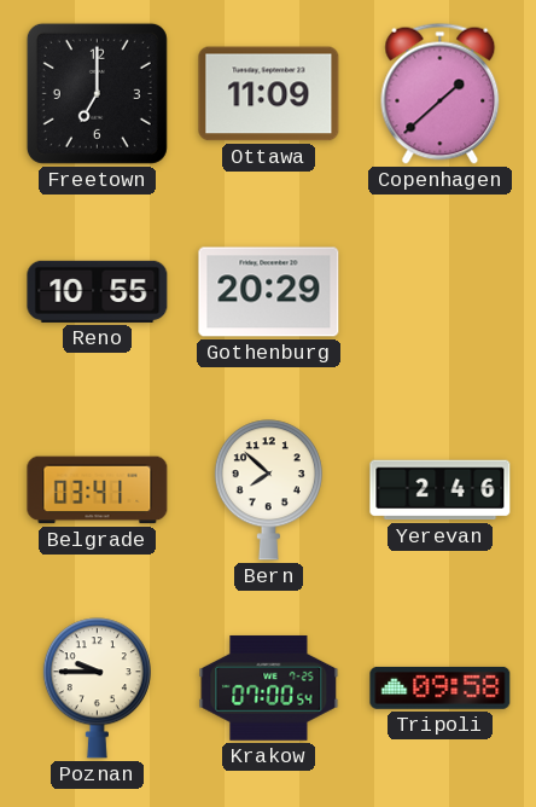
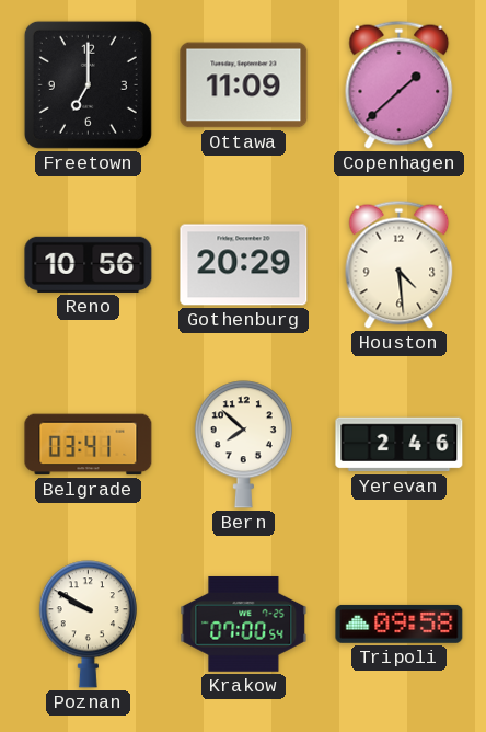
Reno: 10:55 -> 10:56 (89, 264)
Houston: none -> 4:29 (400, 264)
Poznan: 9:45 -> 9:50 (88, 625)
